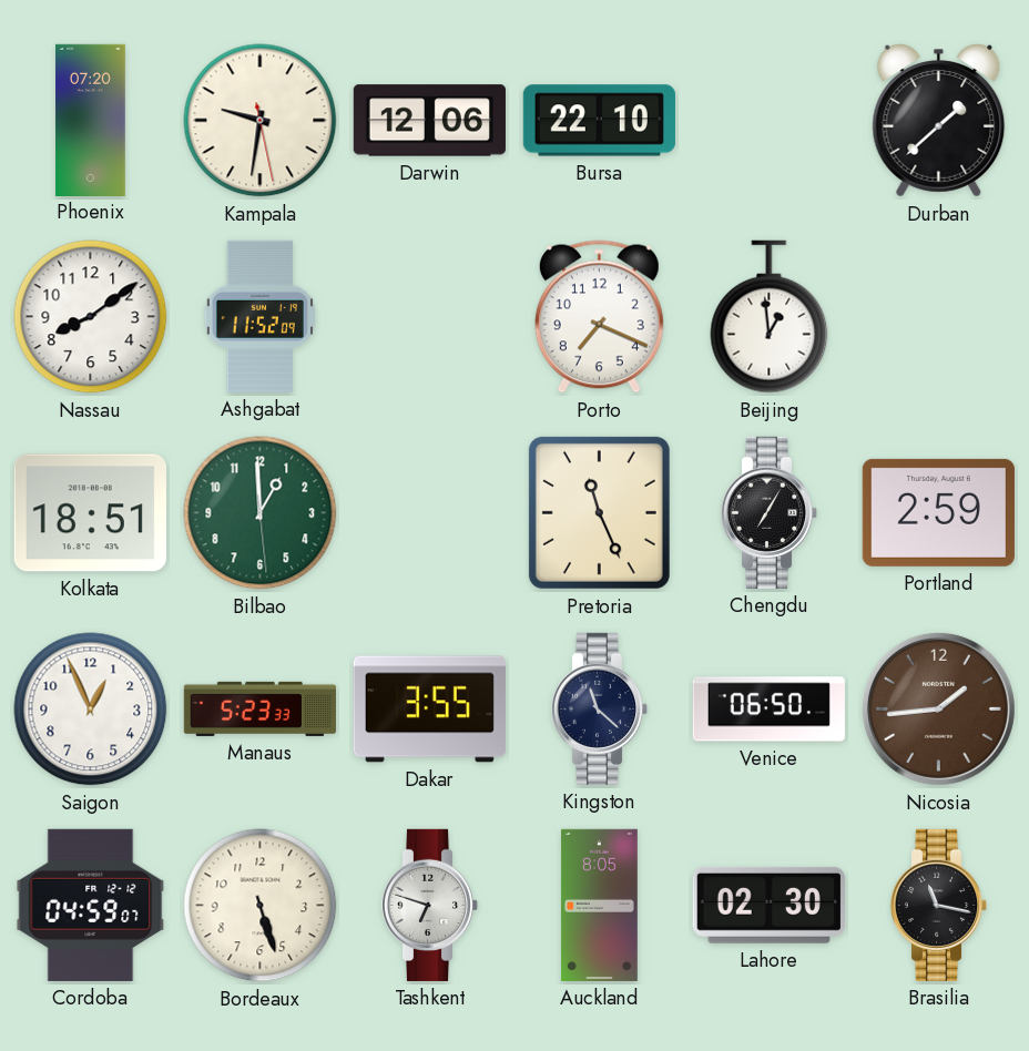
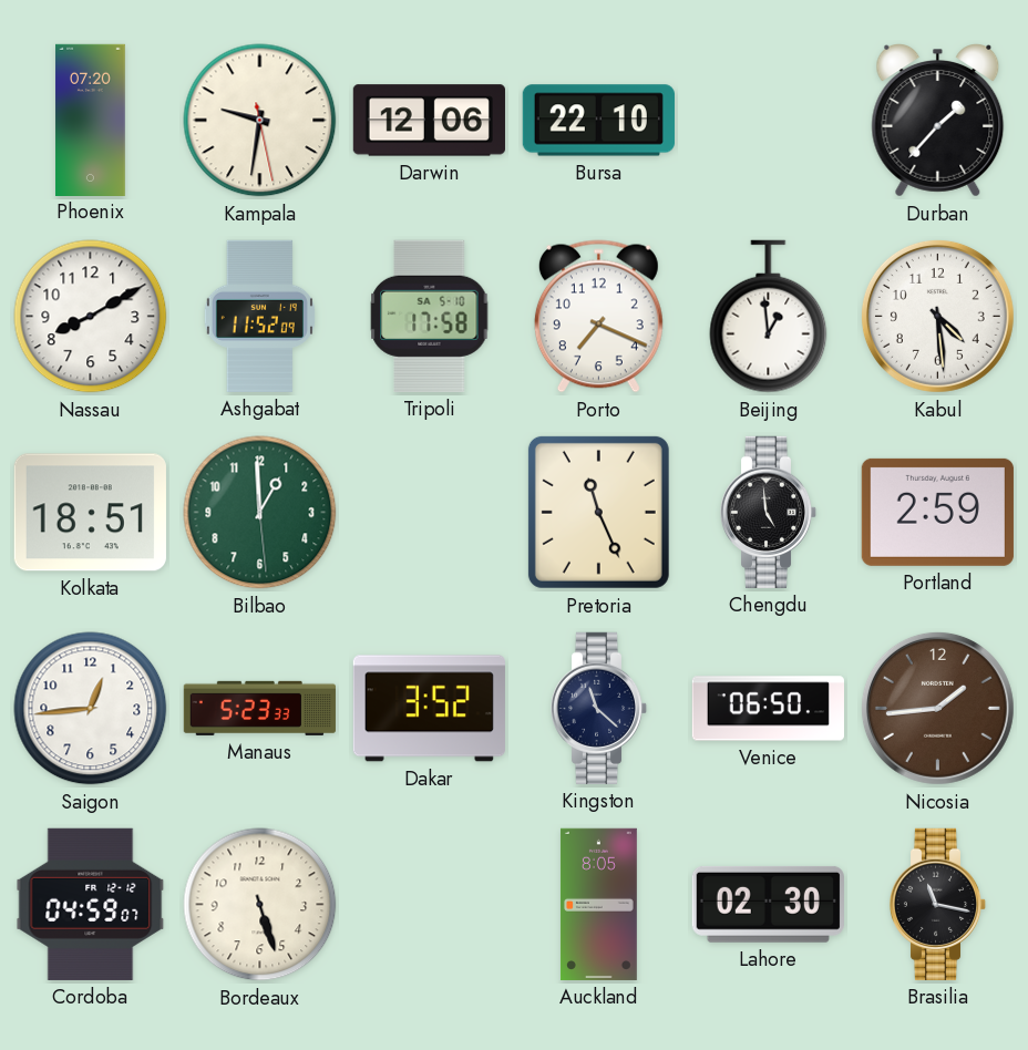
Durban: 1:38 -> 1:37 (938, 121)
Nassau: 8:09 -> 8:10 (91, 317)
Tripoli: none -> 17:58 (430, 316)
Kabul: none -> 4:29 (937, 316)
Chengdu: 7:05 -> 4:59 (769, 512)
Saigon: 12:56 -> 12:44 (91, 709)
Dakar: 3:55 -> 3:52 (429, 709)
Tashkent: 6:48 -> none (430, 905)
